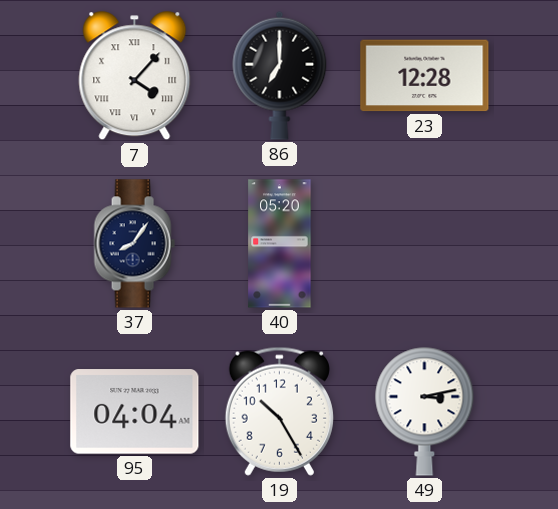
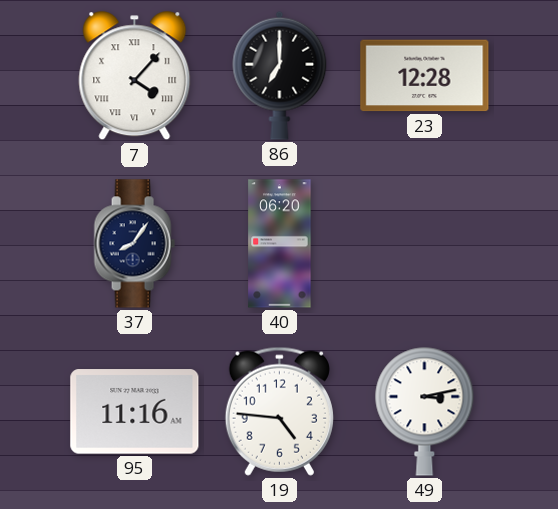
40: 05:20 -> 06:20 (280, 244)
95: 04:04 -> 11:16 (135, 412)
19: 10:25 -> 4:46 (279, 411)
